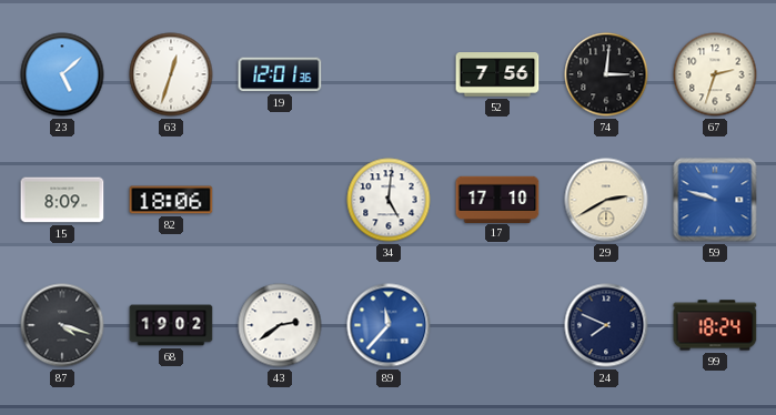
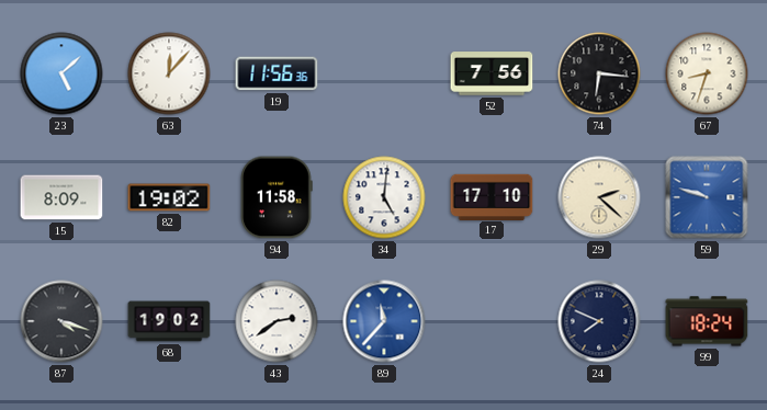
63: 12:33 -> 12:07 (169, 73)
19: 12:01 -> 11:56 (277, 73)
74: 3:01 -> 6:16 (599, 73)
67: 2:33 -> 8:33 (707, 73)
82: 18:06 -> 19:02 (169, 197)
94: none -> 11:58 (277, 197)
29: 2:40 -> 2:22 (599, 197)
